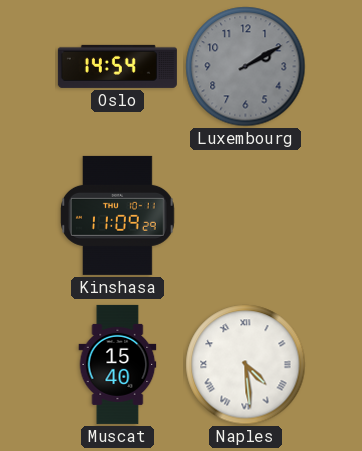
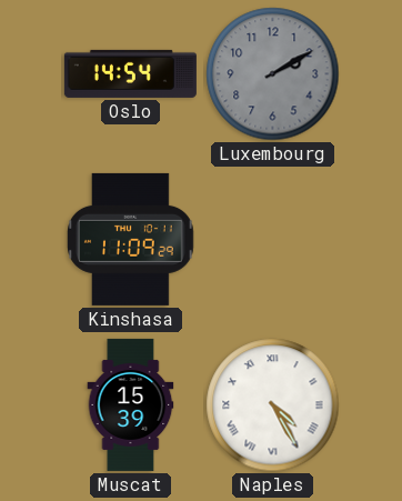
Muscat: 15:40 -> 15:39 (131, 404)
Naples: 4:29 -> 4:25 (273, 405)
